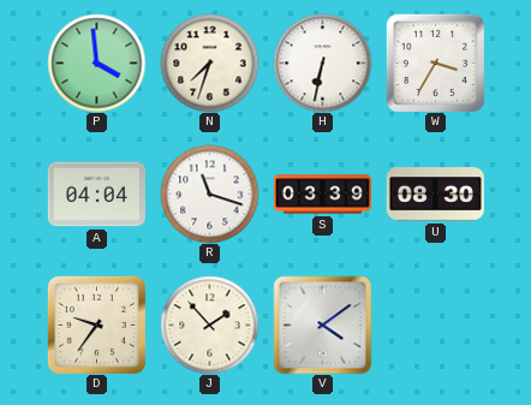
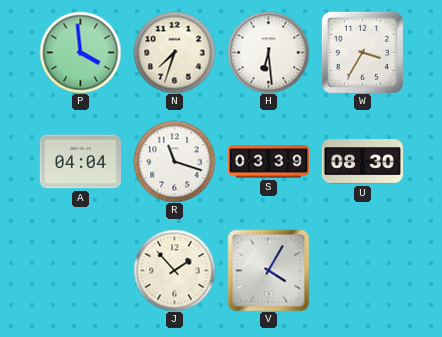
H: 6:32 -> 6:29 (268, 52)
D: 9:36 -> none (96, 324)
V: 4:09 -> 4:05 (268, 270)
